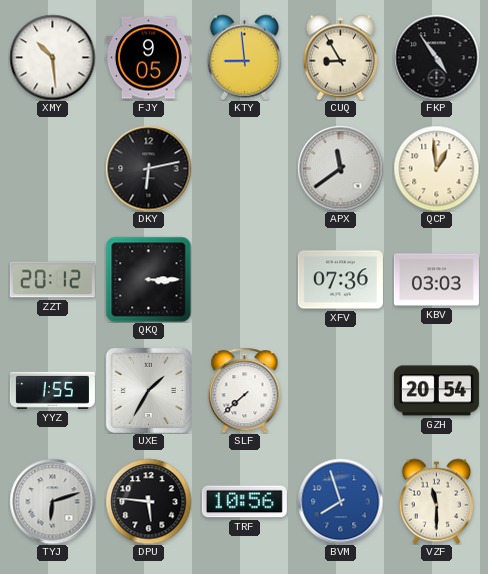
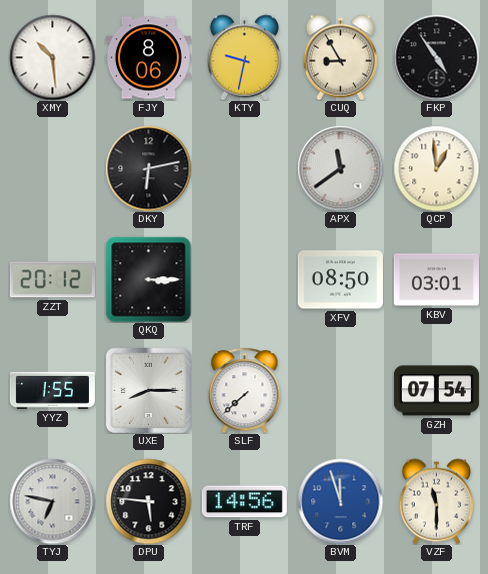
FJY: 9:05 -> 8:06 (148, 58)
KTY: 8:59 -> 9:32 (244, 57)
XFV: 07:36 -> 08:50 (340, 280)
KBV: 03:03 -> 03:01 (436, 280)
UXE: 1:35 -> 8:15 (148, 390)
GZH: 20:54 -> 07:54 (436, 391)
TYJ: 6:12 -> 6:47 (52, 501)
TRF: 10:56 -> 14:56 (244, 502)
BVM: 7:57 -> 11:57 (340, 501)
